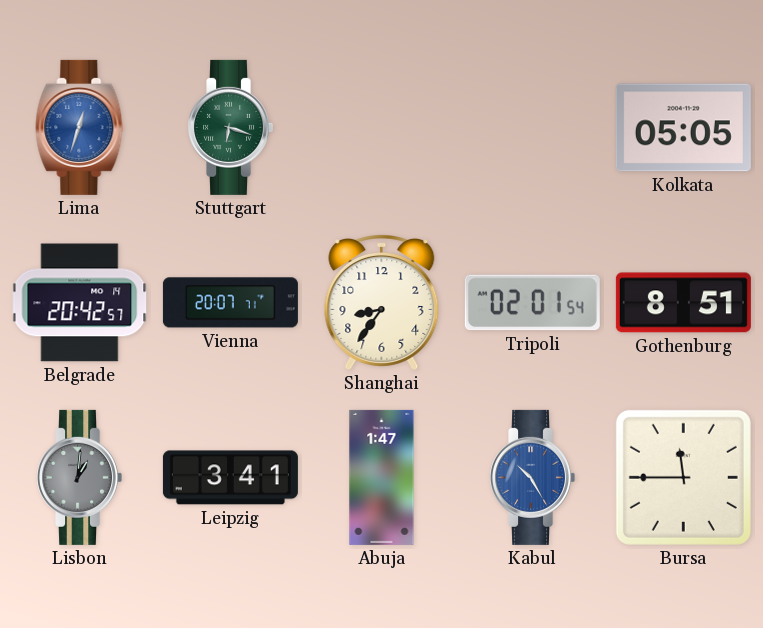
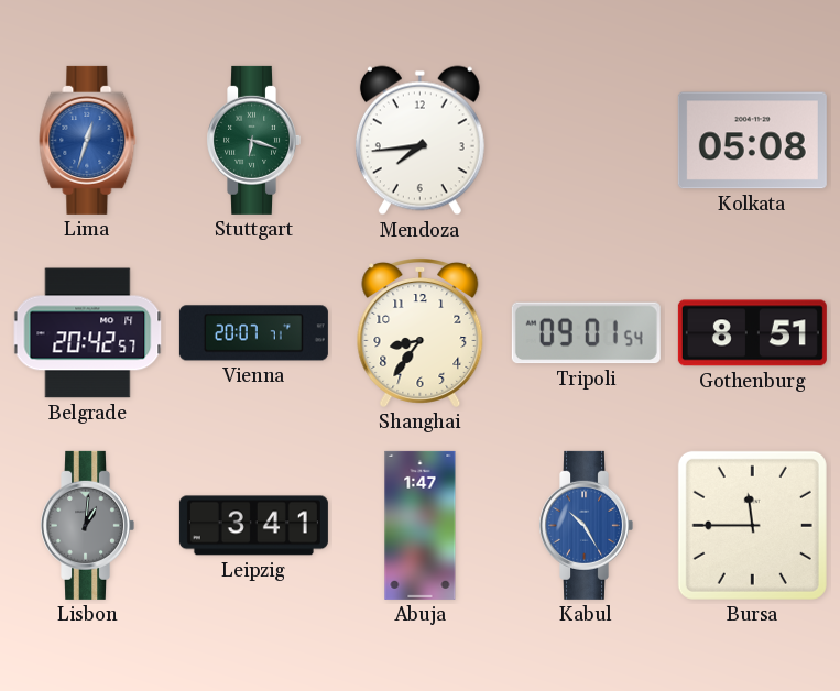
Mendoza: none -> 7:44 (419, 141)
Kolkata: 05:05 -> 05:08 (752, 141)
Tripoli: 02:01 -> 09:01 (586, 333)
